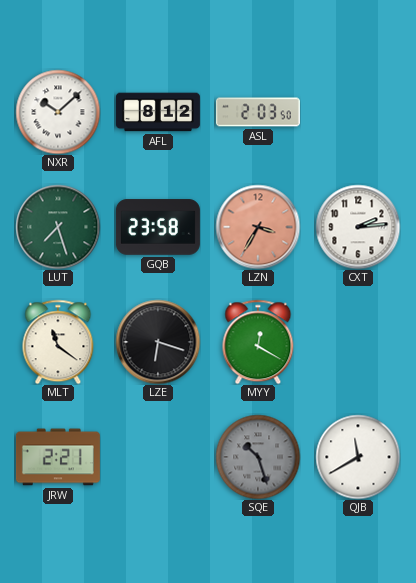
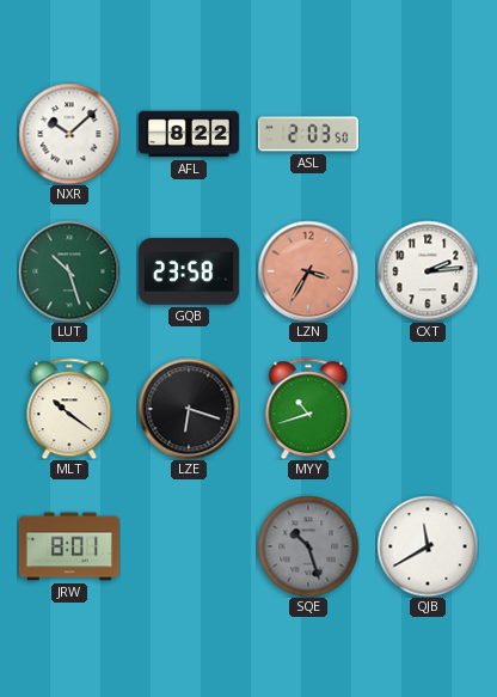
AFL: 8:12 -> 8:22 (189, 134)
LUT: 7:27 -> 10:27 (69, 271)
MLT: 11:21 -> 10:21 (69, 409)
MYY: 12:20 -> 10:42 (308, 409)
JRW: 2:21 -> 8:01 (69, 546)
